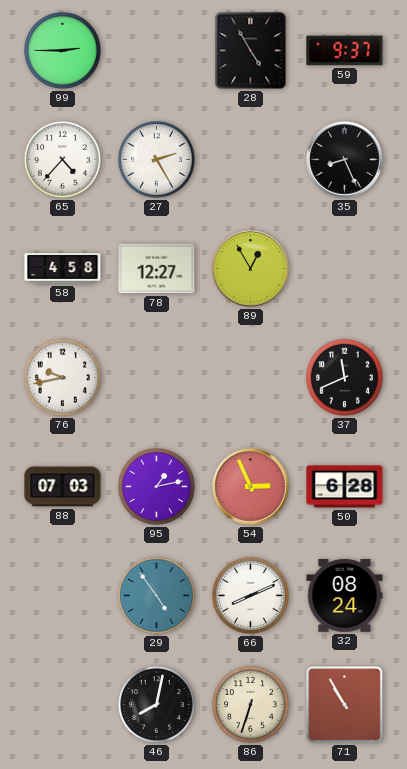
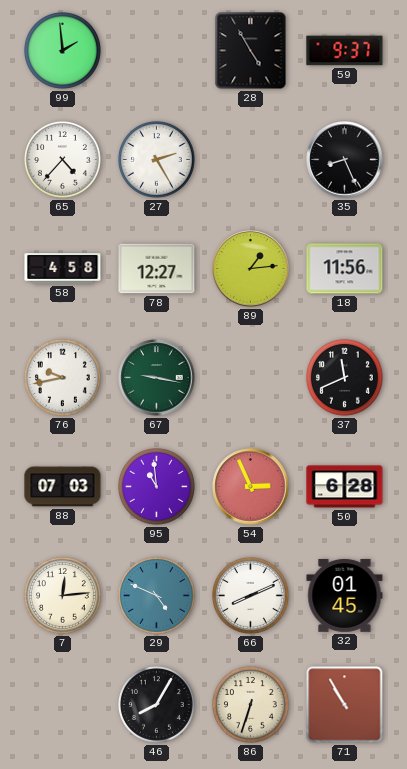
99: 2:45 -> 1:59 (63, 51)
89: 12:55 -> 1:14 (251, 269)
18: none -> 11:56 (345, 269)
67: none -> 9:17 (157, 378)
95: 1:13 -> 10:59 (157, 487)
7: none -> 12:14 (63, 596)
29: 4:54 -> 4:49 (157, 596)
32: 08:24 -> 01:45 (345, 595)
46: 8:02 -> 8:05 (157, 705)
